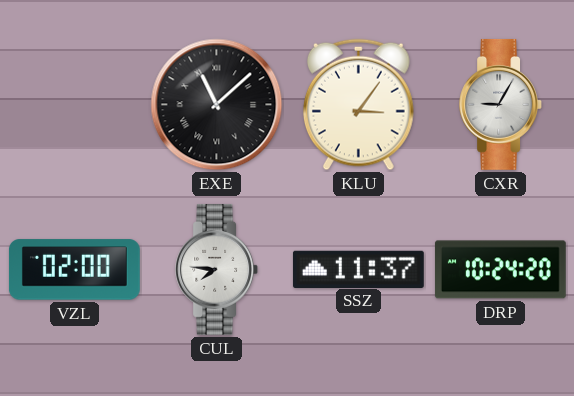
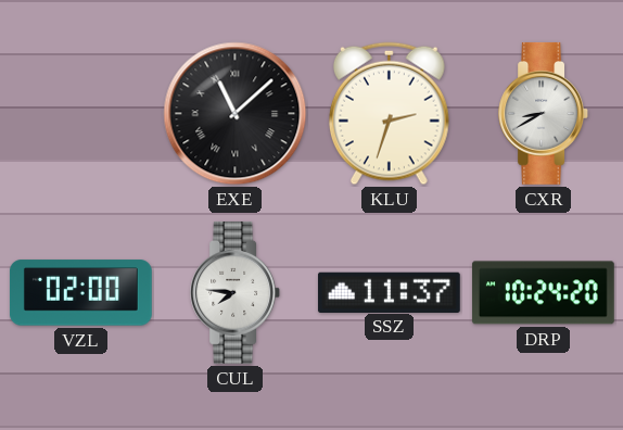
KLU: 3:06 -> 2:33 (389, 114)
CXR: 9:05 -> 8:40 (543, 113)
